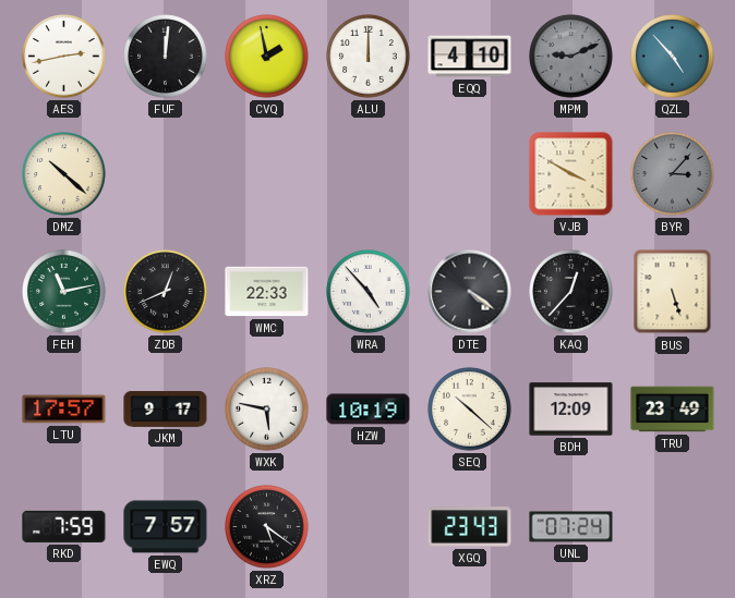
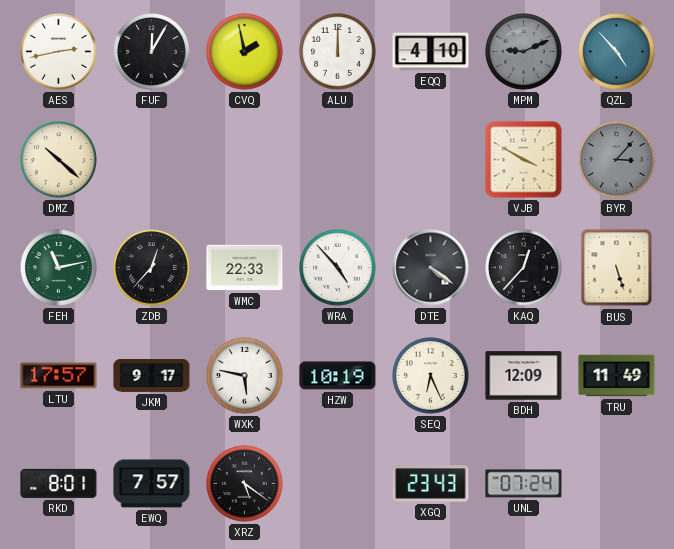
FUF: 12:01 -> 12:05 (152, 52)
ZDB: 12:41 -> 12:37 (152, 268)
SEQ: 10:22 -> 6:26 (431, 376)
TRU: 23:49 -> 11:49 (617, 376)
RKD: 7:59 -> 8:01 (59, 483)
